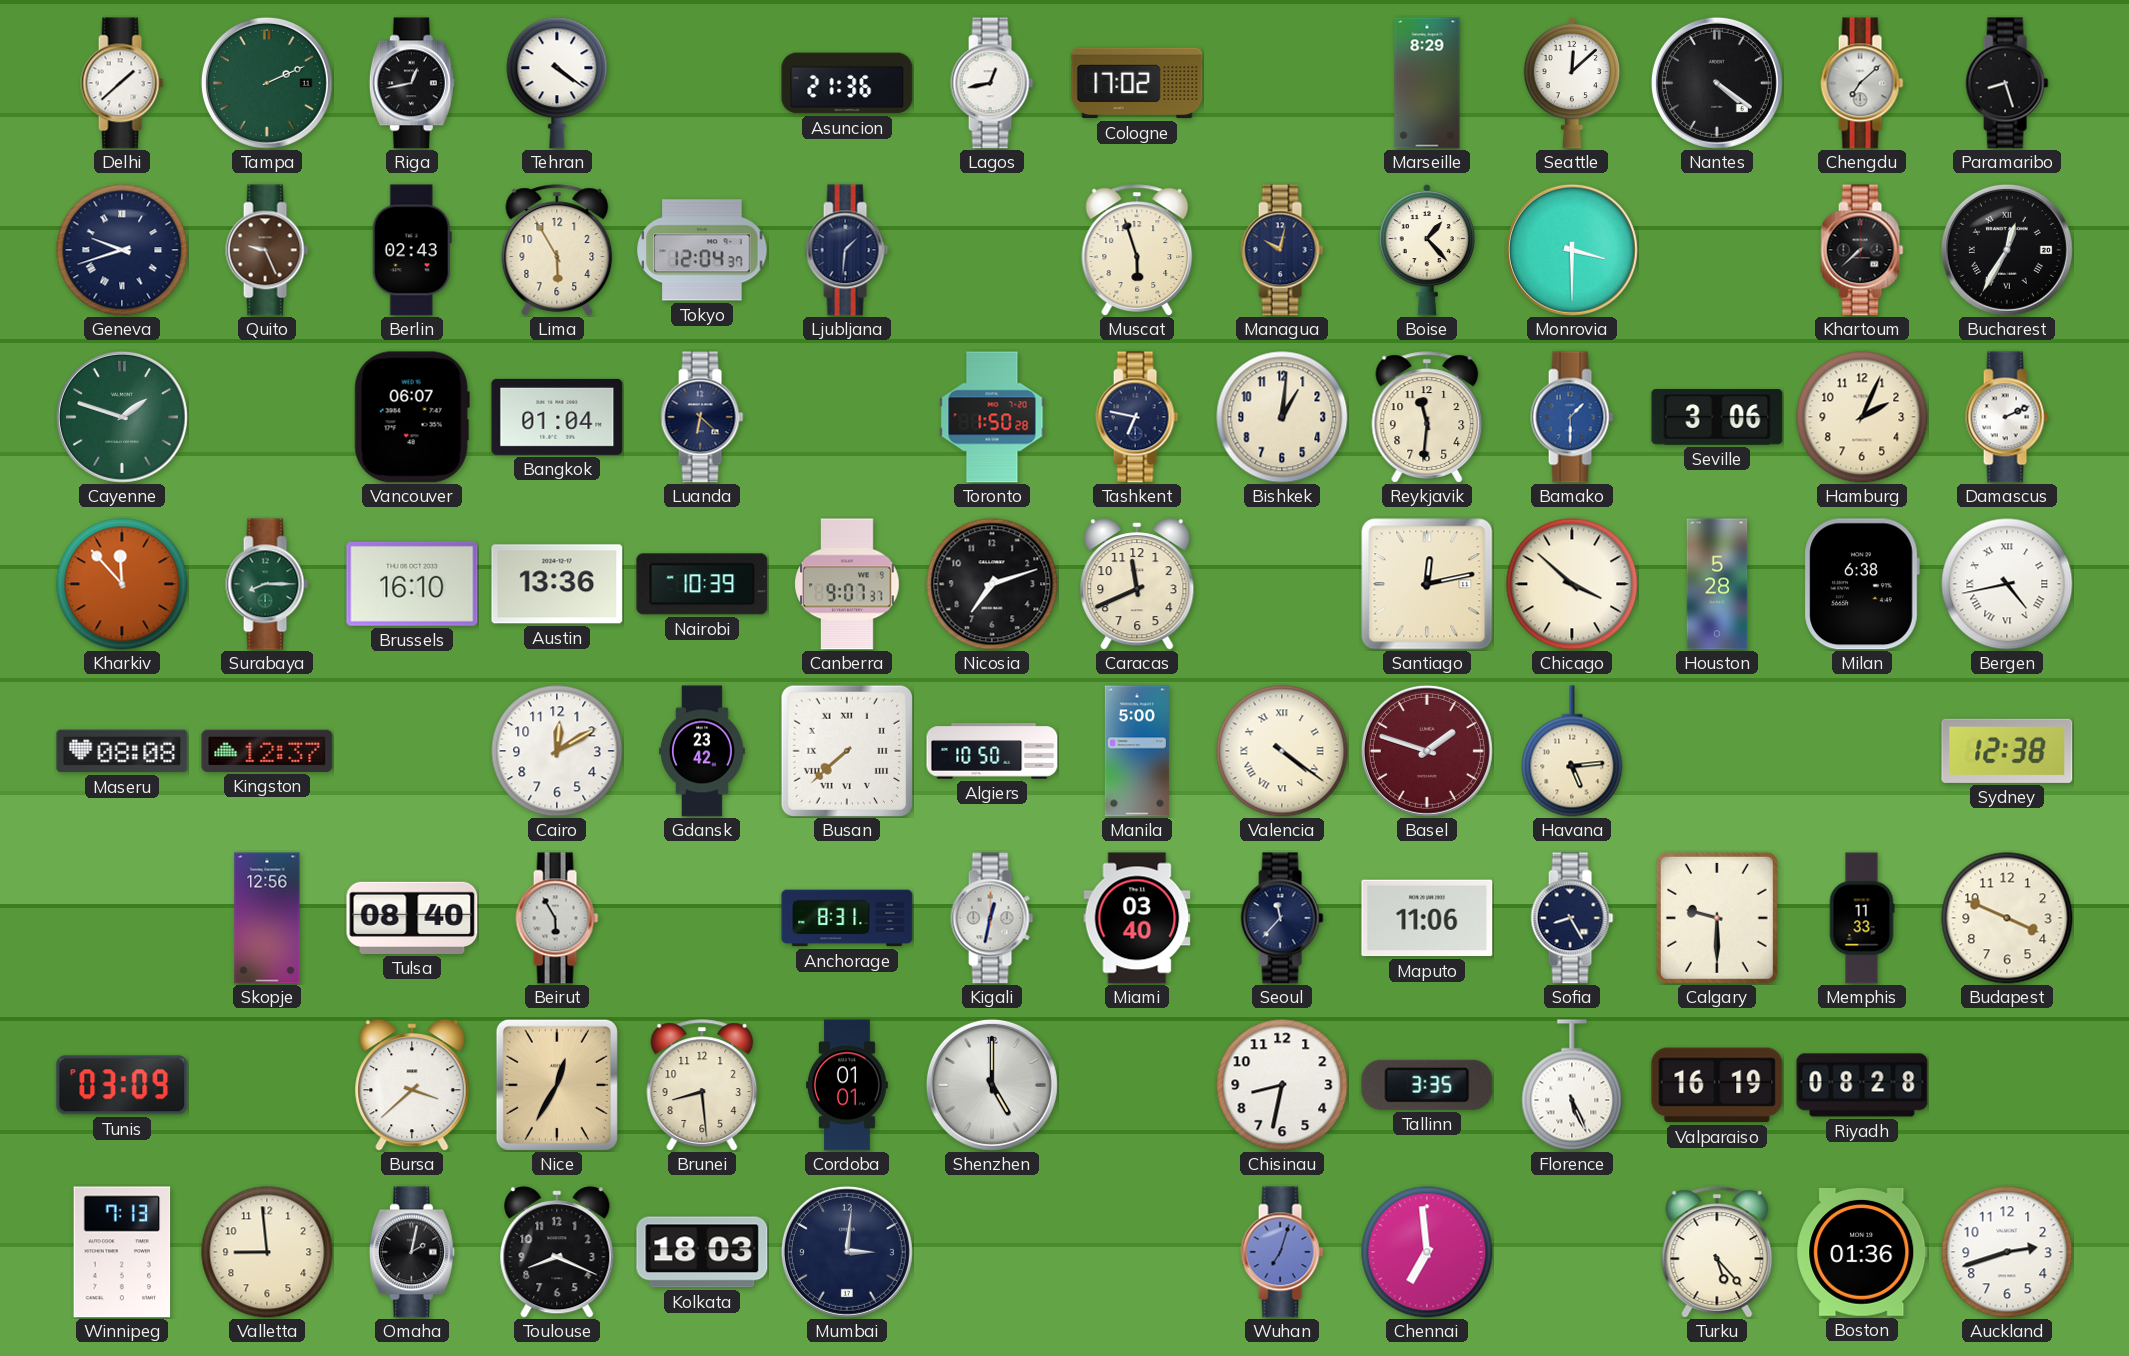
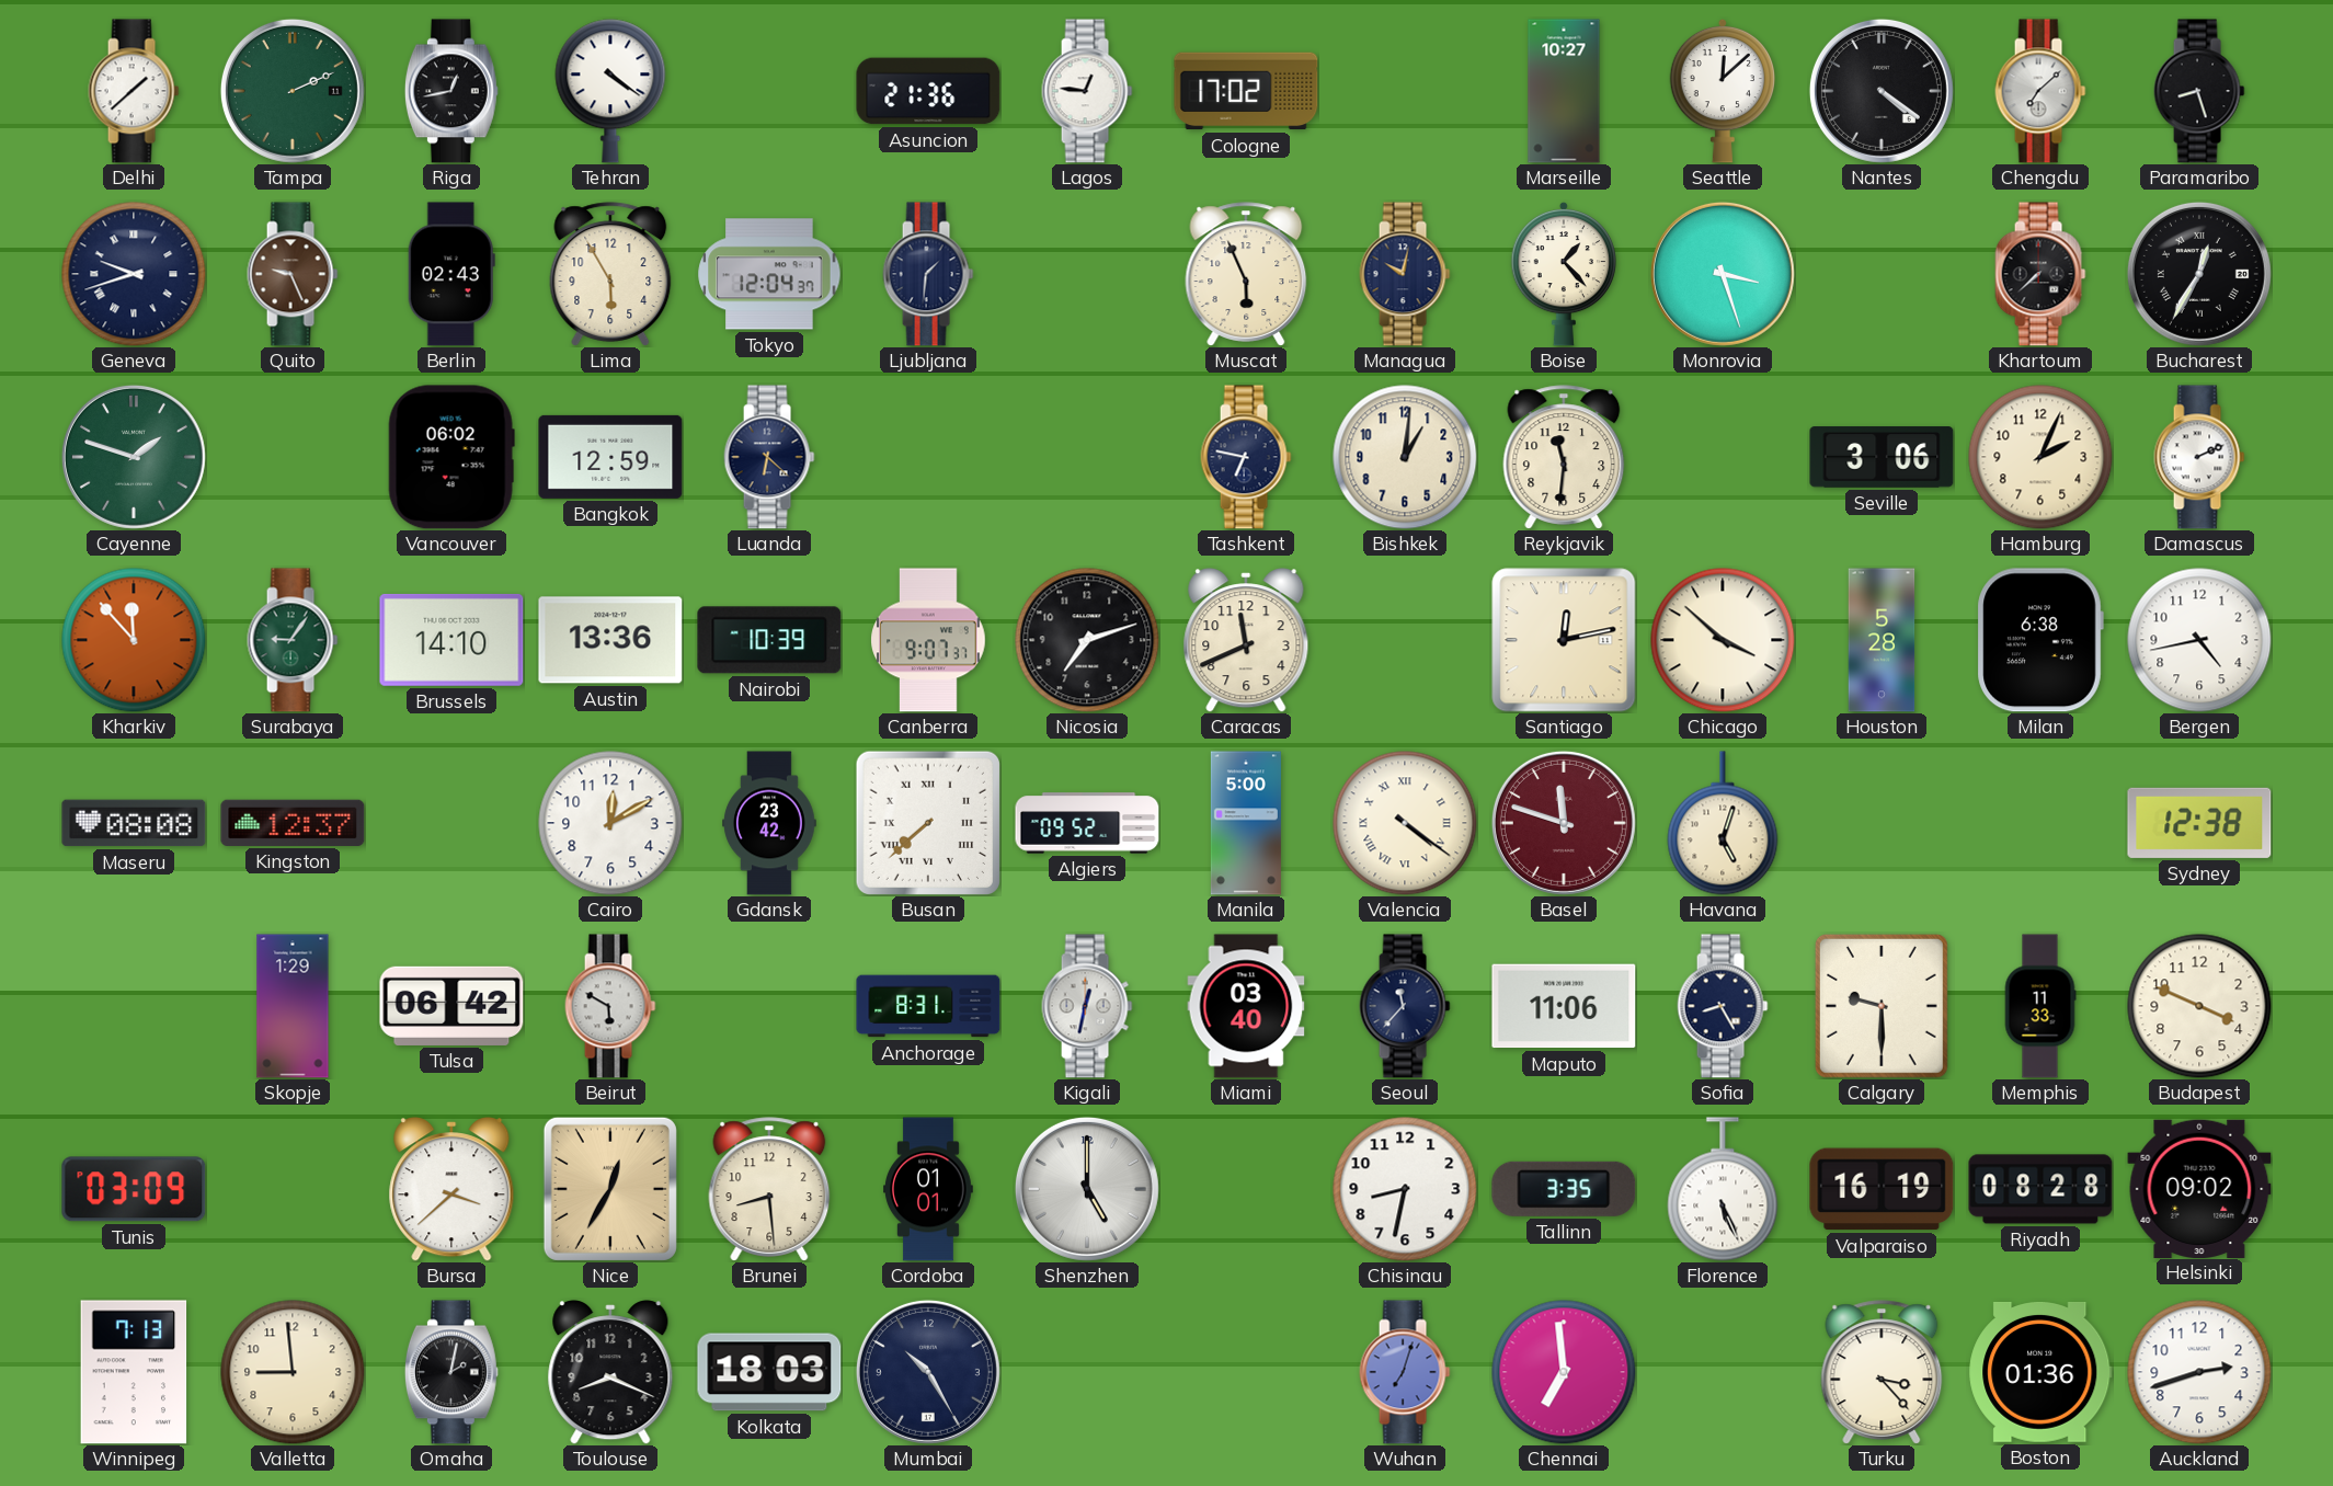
Lagos: 12:43 -> 12:46 (1087, 91)
Marseille: 8:29 -> 10:27 (1564, 91)
Muscat: 5:57 -> 5:56 (1246, 274)
Monrovia: 3:30 -> 3:27 (1723, 274)
Vancouver: 06:07 -> 06:02 (451, 457)
Bangkok: 01:04 -> 12:59 (610, 457)
Toronto: 1:50 -> none (992, 417)
Bamako: 1:30 -> none (1572, 417)
Surabaya: 8:15 -> 9:06 (293, 640)
Brussels: 16:10 -> 14:10 (451, 640)
Bergen numerals: Roman -> Arabic (2199, 640)
Algiers: 10:50 -> 09:52 (1087, 823)
Basel: 1:48 -> 11:48 (1564, 823)
Havana: 5:14 -> 5:03 (1723, 823)
Skopje: 12:56 -> 1:29 (293, 1006)
Tulsa: 08:40 -> 06:42 (451, 1006)
Beirut: 5:55 -> 5:50 (610, 1006)
Helsinki: none -> 09:02 (2199, 1188)
Mumbai: 3:01 -> 10:25 (928, 1372)
Turku: 5:23 -> 3:23 (1882, 1372)
